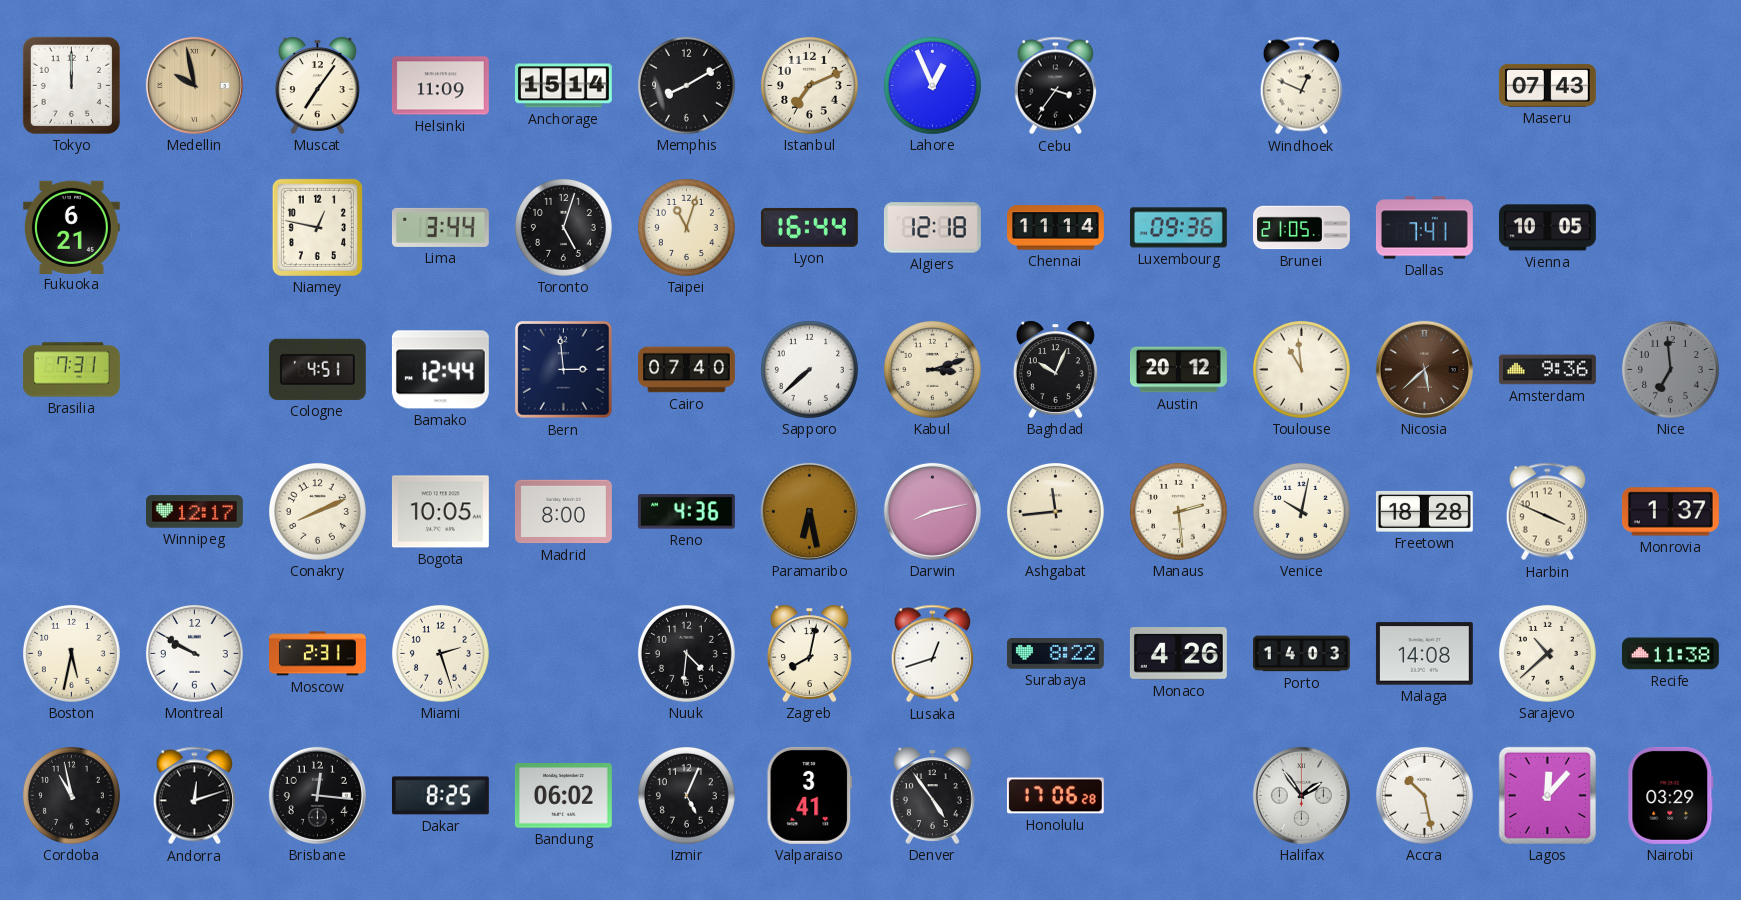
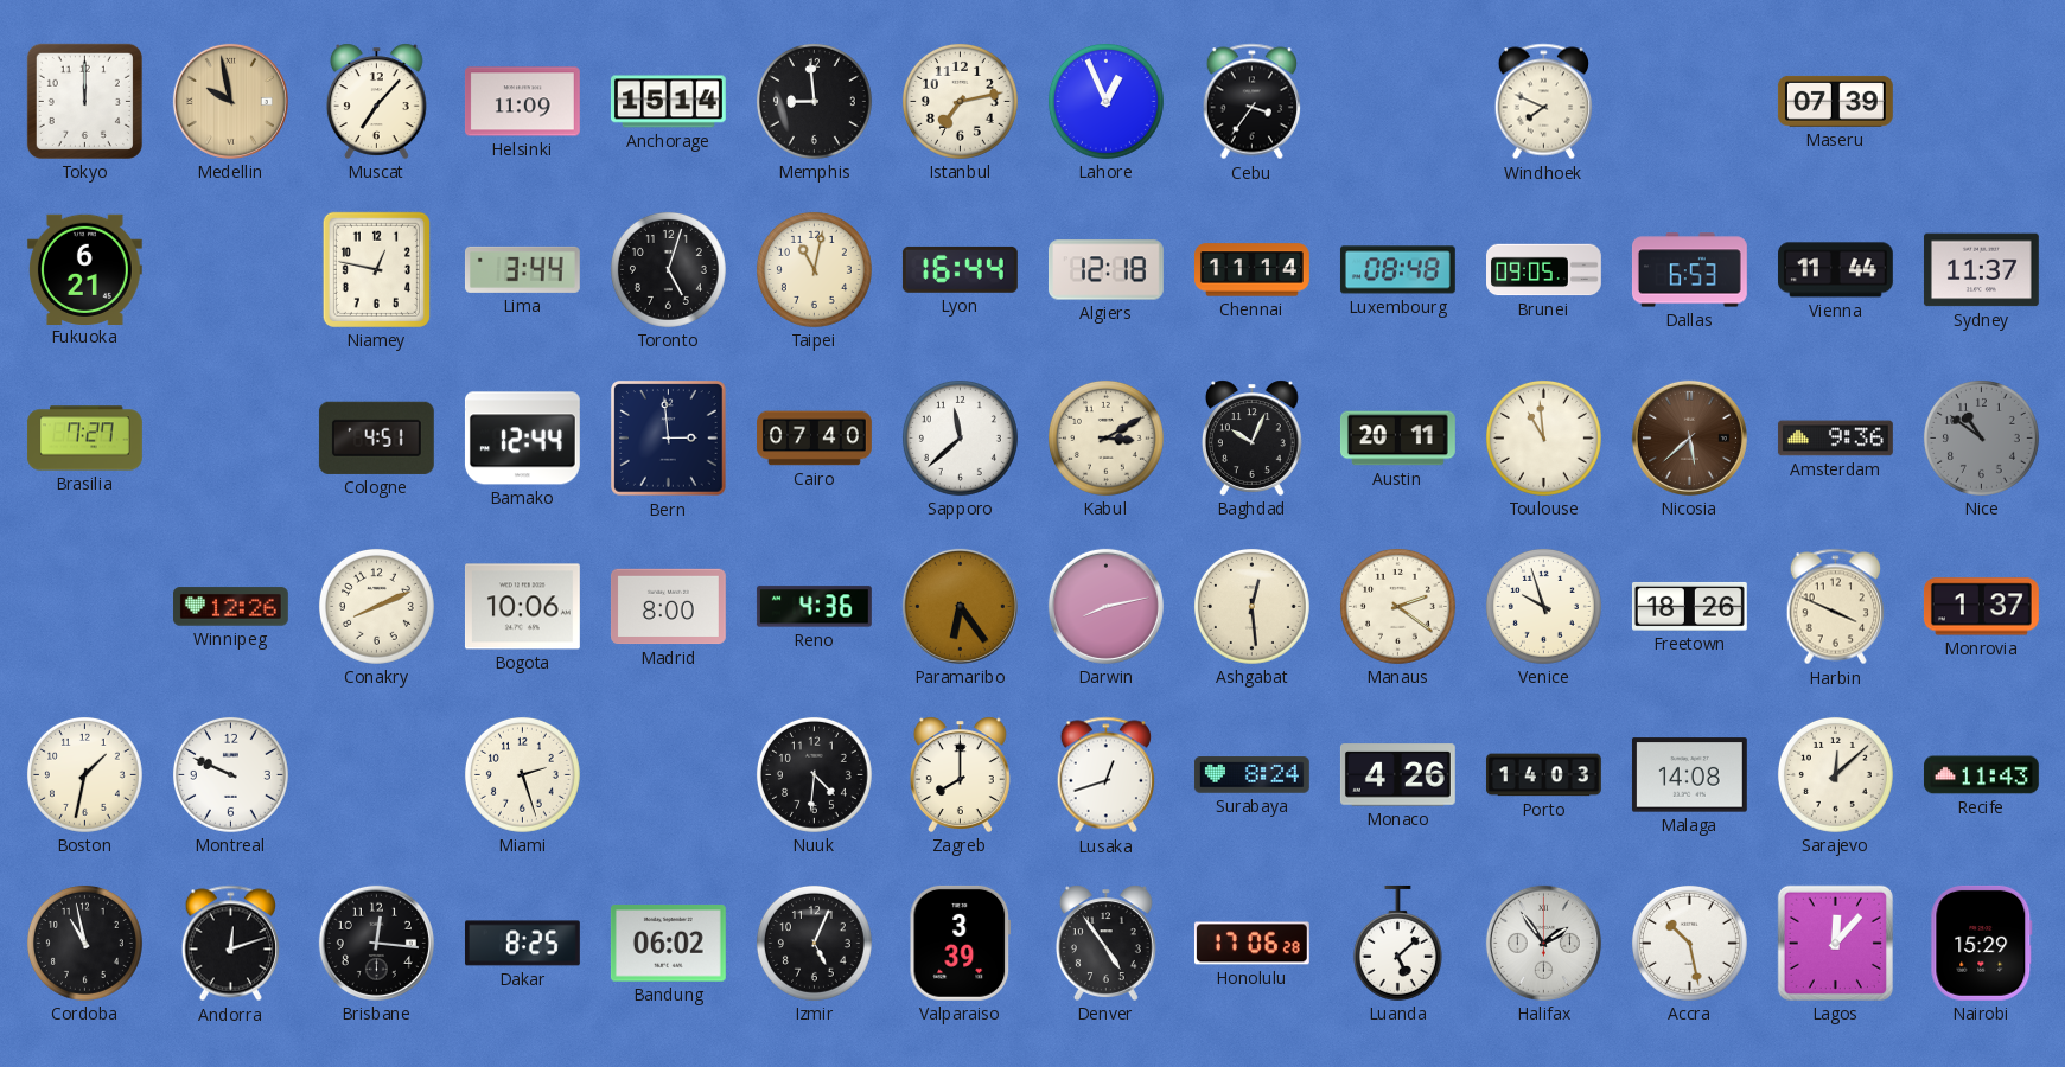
Muscat: 7:06 -> 7:07 (376, 101)
Memphis: 8:10 -> 8:59 (814, 101)
Istanbul: 7:11 -> 7:13 (960, 101)
Windhoek: 12:49 -> 7:49 (1543, 102)
Maseru: 07:43 -> 07:39 (1835, 101)
Taipei: 11:03 -> 11:02 (814, 269)
Luxembourg: 09:36 -> 08:48 (1397, 270)
Brunei: 21:05 -> 09:05 (1544, 270)
Dallas: 7:41 -> 6:53 (1689, 270)
Vienna: 10:05 -> 11:44 (1835, 270)
Sydney: none -> 11:37 (1981, 270)
Brasilia: 7:31 -> 7:27 (84, 439)
Sapporo: 7:38 -> 11:38 (960, 437)
Kabul: 3:12 -> 3:10 (1105, 437)
Austin: 20:12 -> 20:11 (1397, 439)
Nice: 6:59 -> 10:51 (1981, 437)
Winnipeg: 12:17 -> 12:26 (230, 607)
Bogota: 10:05 -> 10:06 (522, 607)
Paramaribo: 6:28 -> 6:24 (960, 606)
Ashgabat: 11:44 -> 12:29 (1251, 606)
Manaus: 2:29 -> 2:21 (1397, 606)
Venice: 10:02 -> 9:57 (1543, 606)
Freetown: 18:28 -> 18:26 (1689, 606)
Boston: 5:32 -> 1:32 (84, 774)
Montreal: 9:50 -> 9:49 (230, 774)
Moscow: 2:31 -> none (317, 654)
Zagreb: 8:02 -> 8:00 (960, 774)
Surabaya: 8:22 -> 8:24 (1251, 775)
Sarajevo: 10:38 -> 12:08 (1835, 774)
Recife: 11:38 -> 11:43 (1981, 775)
Valparaiso: 3:41 -> 3:39 (961, 943)
Luanda: none -> 5:08 (1397, 943)
Nairobi: 03:29 -> 15:29 (1982, 943)
